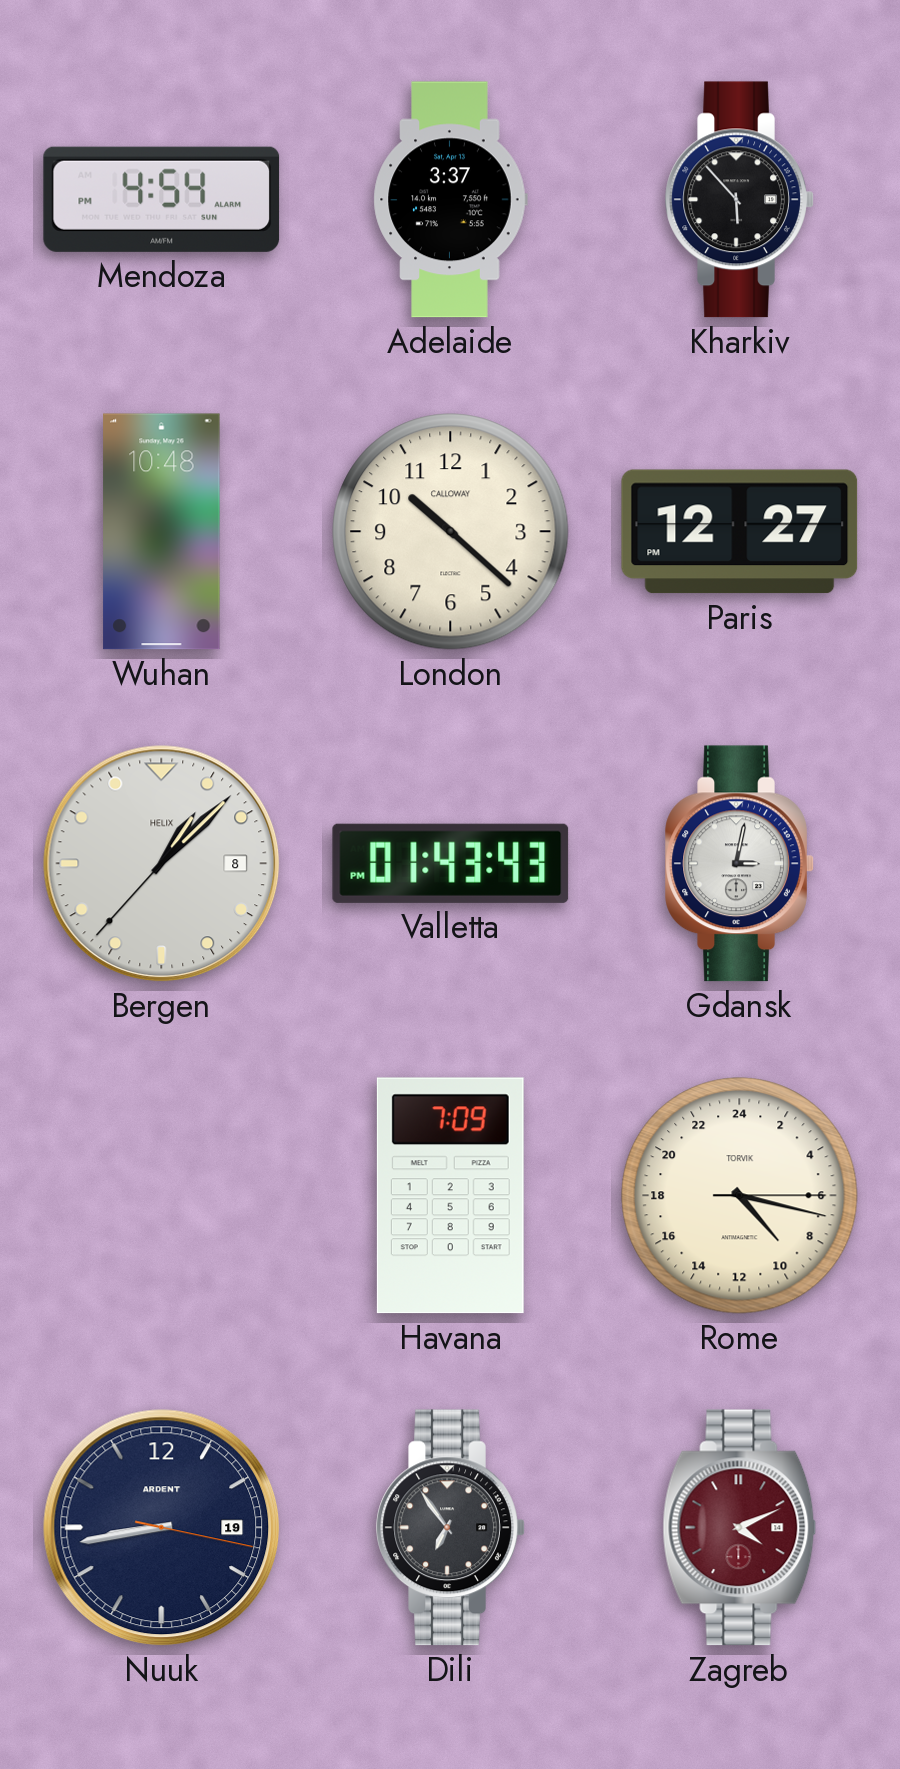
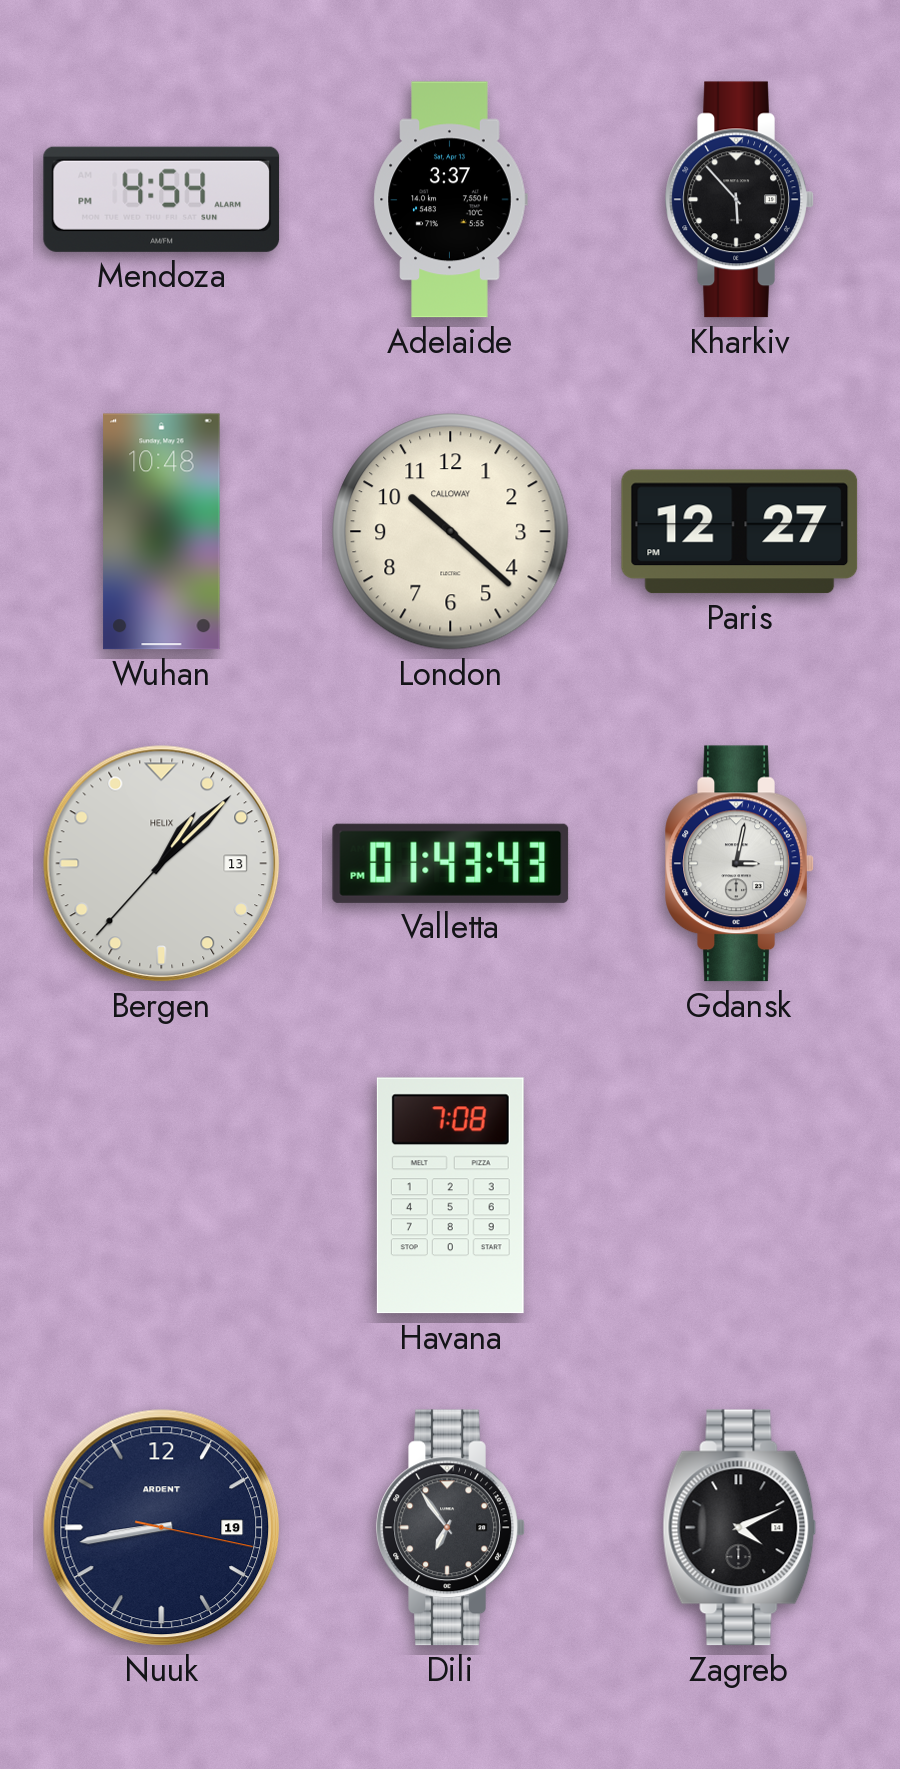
Bergen date: 8 -> 13 (162, 864)
Havana: 7:09 -> 7:08 (450, 1196)
Rome: 9:17 -> none (740, 1196)
Zagreb dial: burgundy -> black (740, 1528)
